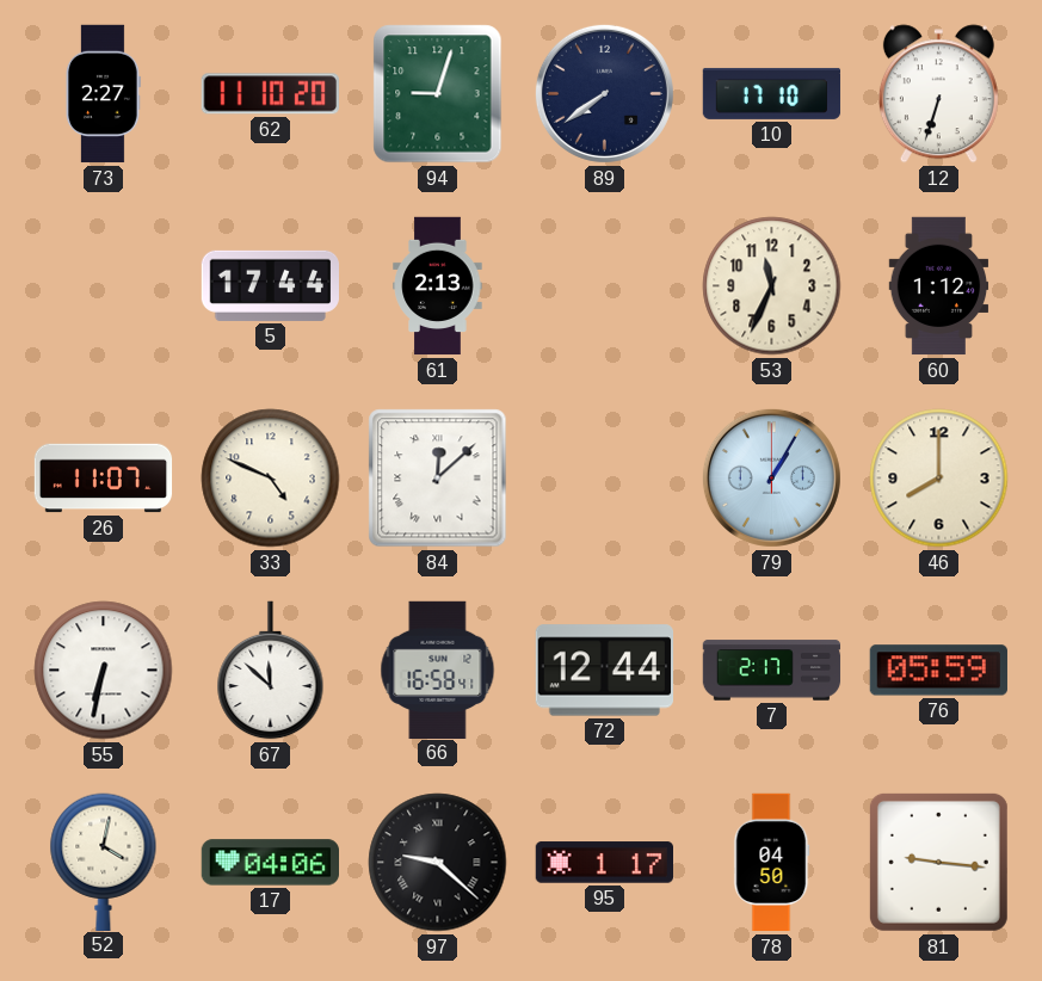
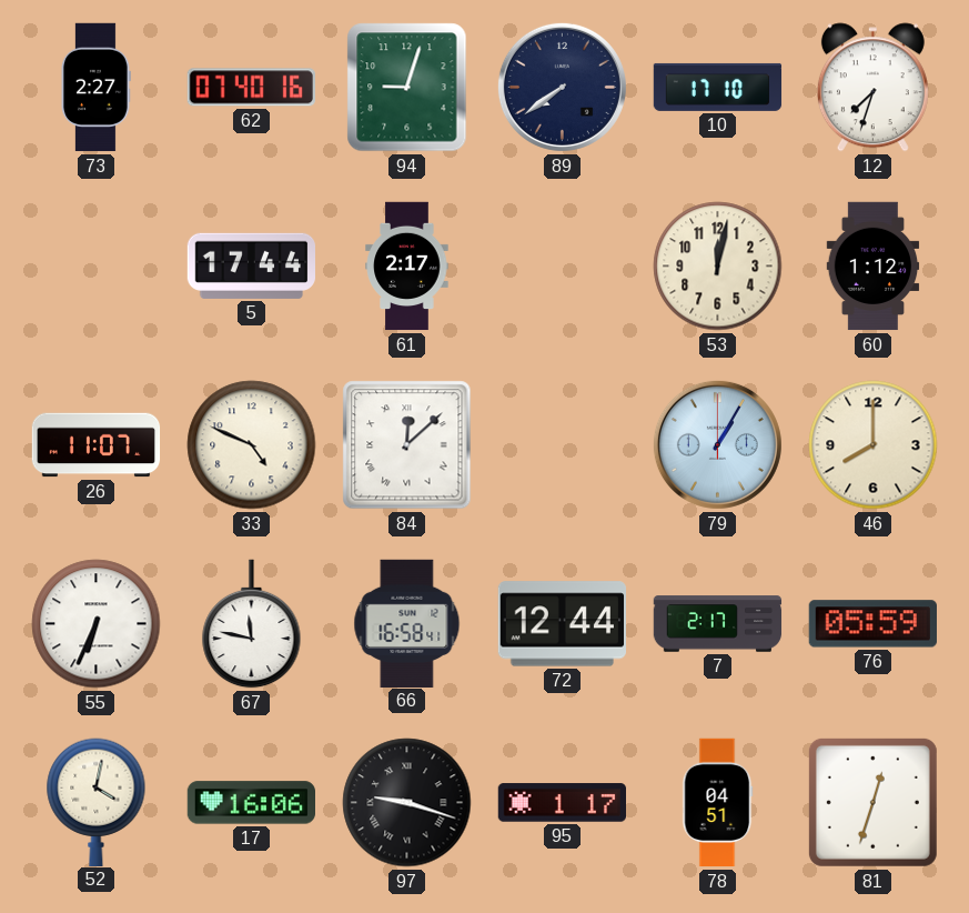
62: 11:10 -> 07:40 (251, 88)
12: 6:33 -> 7:33 (872, 88)
61: 2:13 -> 2:17 (407, 267)
53: 11:34 -> 12:02 (718, 267)
55: 6:32 -> 6:34 (97, 624)
67: 11:52 -> 11:47 (252, 624)
17: 04:06 -> 16:06 (251, 803)
97: 9:22 -> 9:18 (407, 803)
78: 04:50 -> 04:51 (718, 803)
81: 9:16 -> 12:33 (872, 802)
